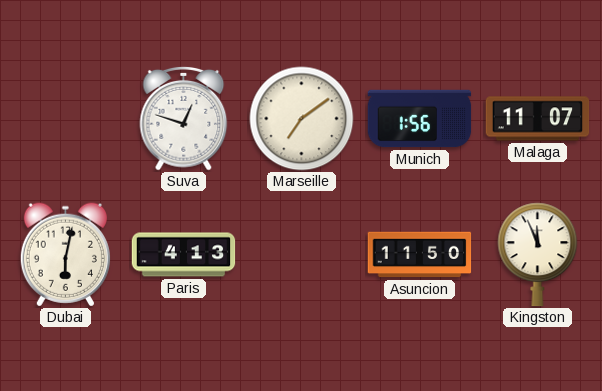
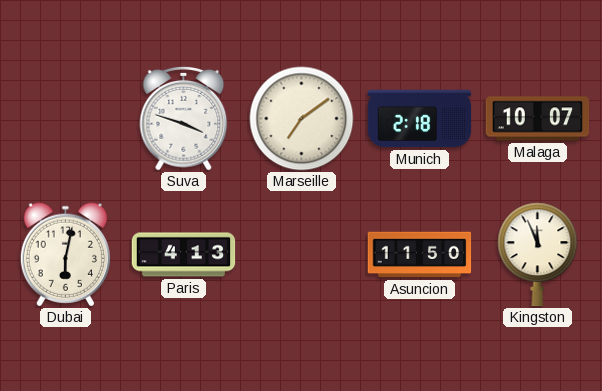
Suva: 12:48 -> 3:48 (184, 118)
Munich: 1:56 -> 2:18 (420, 119)
Malaga: 11:07 -> 10:07 (538, 119)
